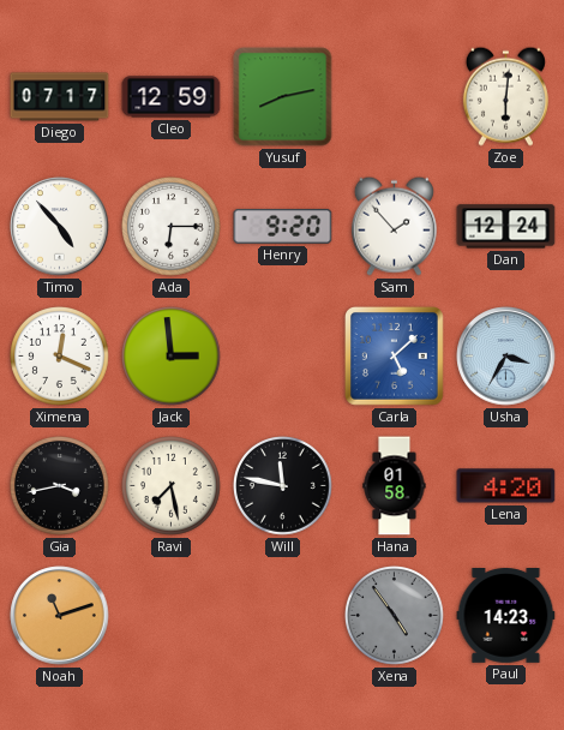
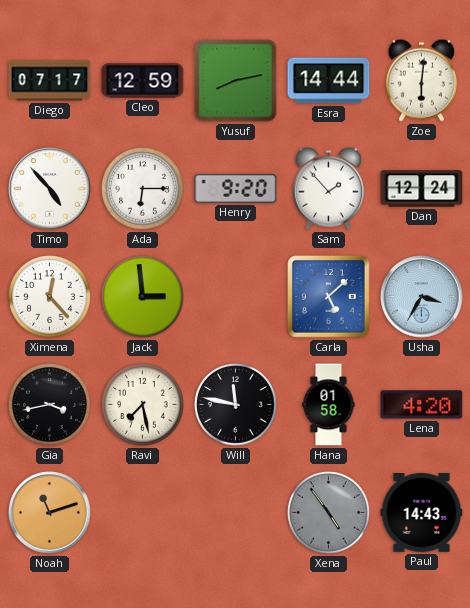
Esra: none -> 14:44 (329, 81)
Ximena: 12:19 -> 12:23 (50, 297)
Paul: 14:23 -> 14:43 (422, 513)
